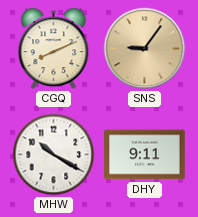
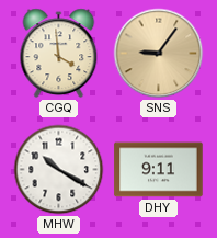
CGQ: 8:11 -> 3:59 (59, 54)
